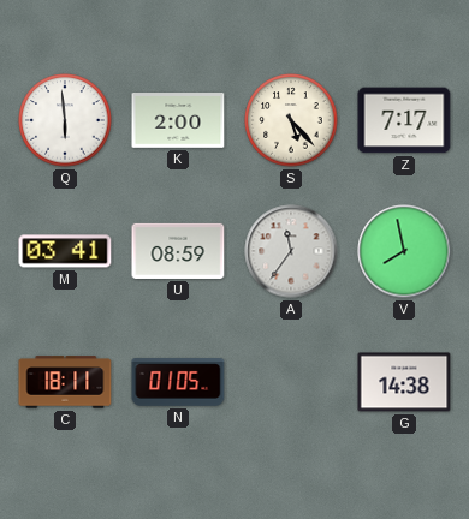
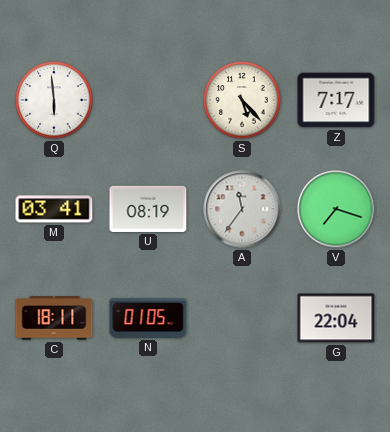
K: 2:00 -> none (178, 121)
U: 08:59 -> 08:19 (148, 209)
V: 7:58 -> 7:18 (336, 209)
G: 14:38 -> 22:04 (336, 318)
